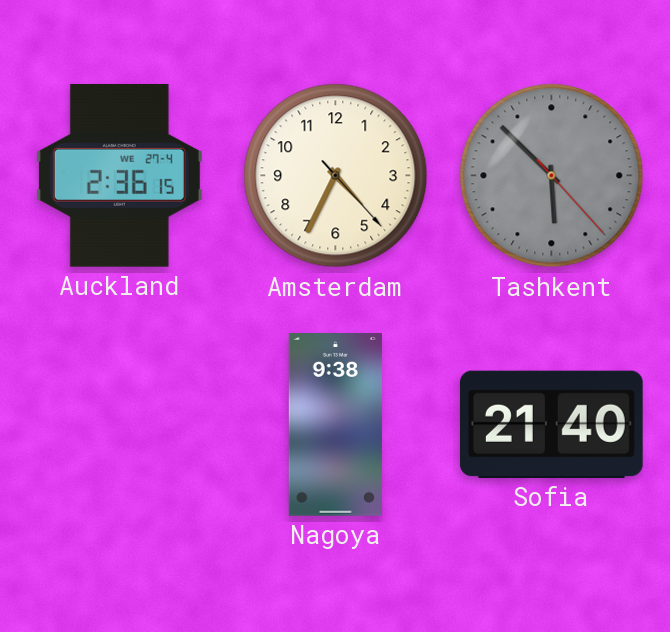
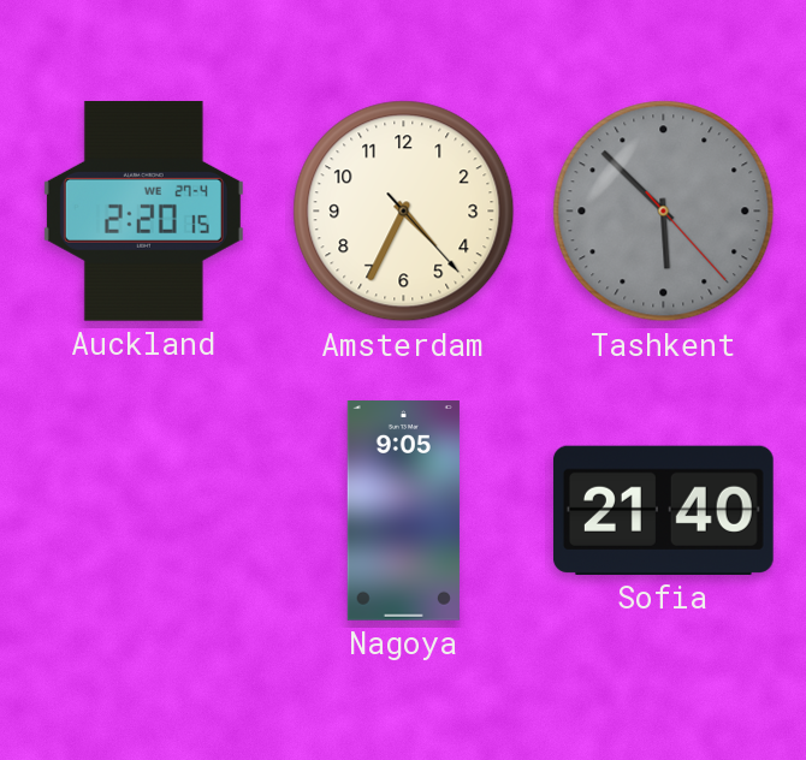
Auckland: 2:36 -> 2:20 (143, 210)
Nagoya: 9:38 -> 9:05 (403, 511)
